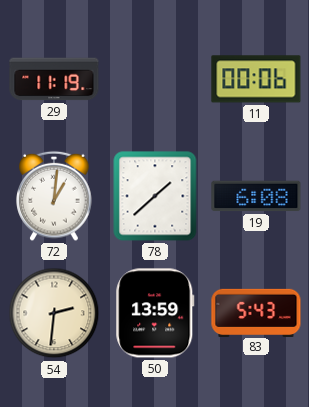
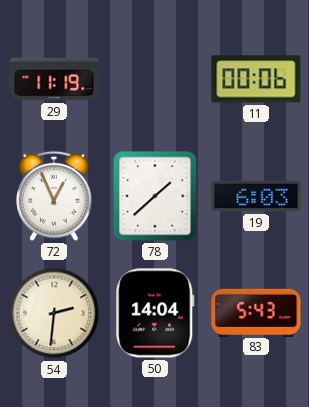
72: 1:01 -> 12:56 (54, 196)
19: 6:08 -> 6:03 (256, 196)
50: 13:59 -> 14:04 (155, 313)
